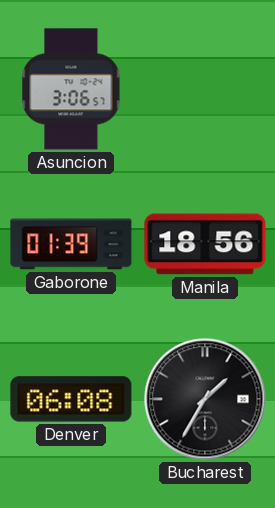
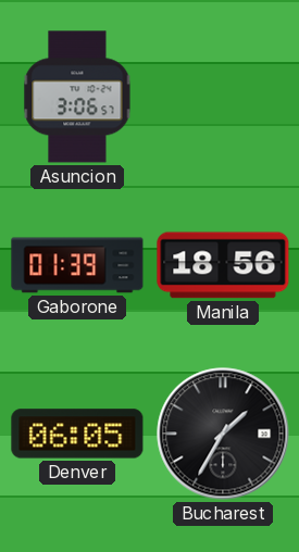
Denver: 06:08 -> 06:05 (77, 434)
